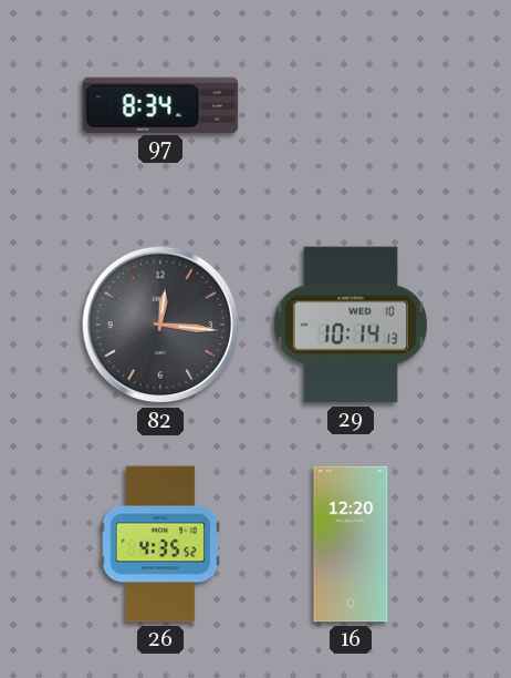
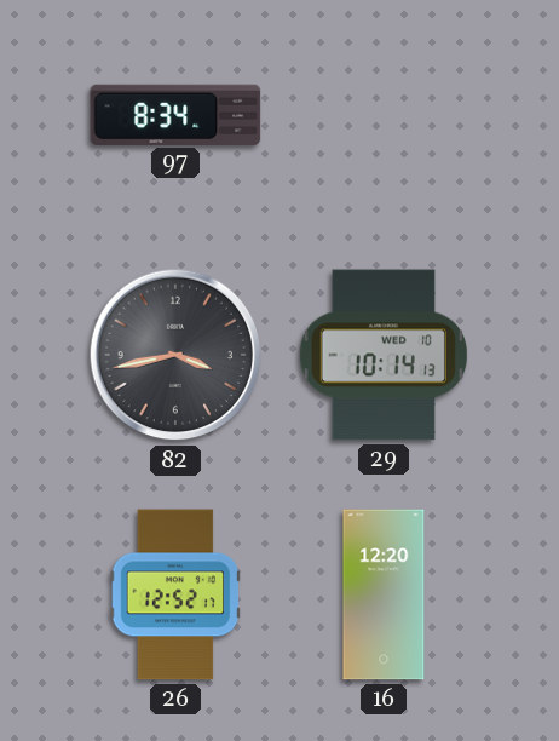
82: 12:16 -> 3:43 (175, 355)
26: 4:35 -> 12:52 (175, 594)
